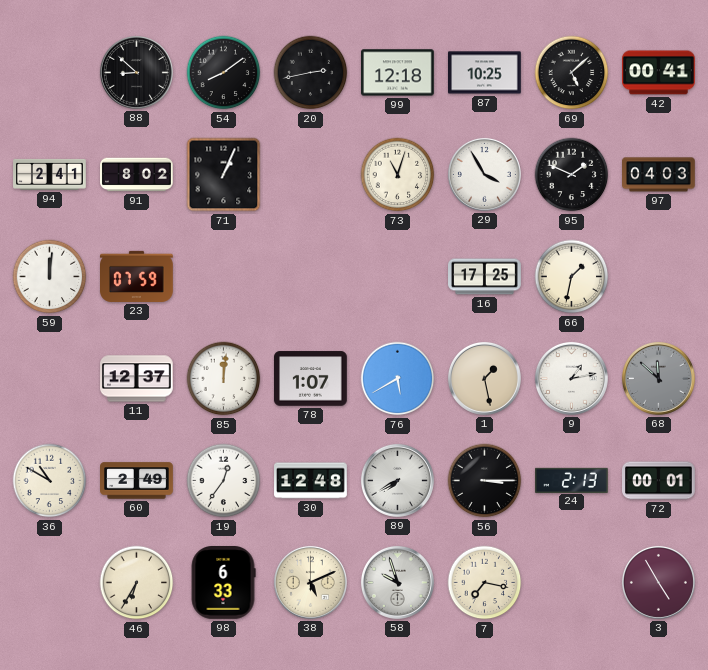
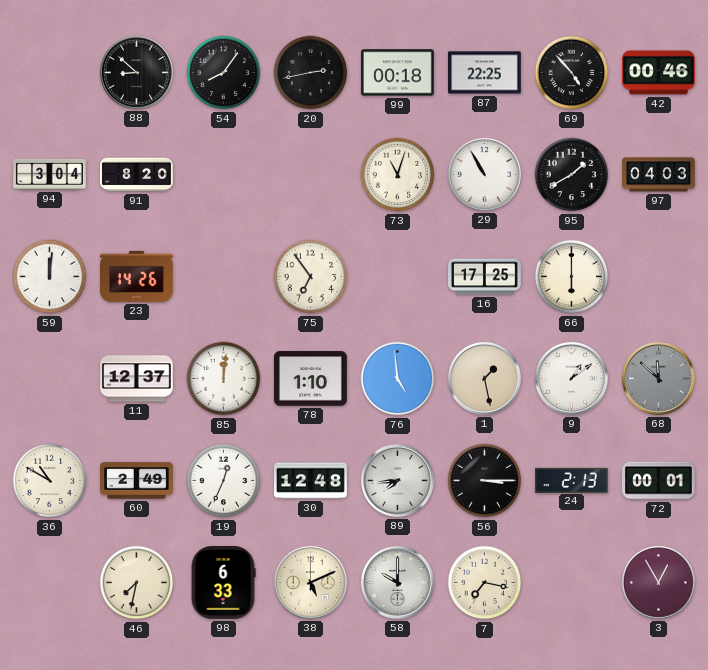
54: 8:09 -> 8:06 (224, 73)
99: 12:18 -> 00:18 (398, 73)
87: 10:25 -> 22:25 (485, 73)
69: 5:08 -> 4:53 (572, 73)
42: 00:41 -> 00:46 (659, 73)
94: 2:41 -> 3:04 (50, 174)
91: 8:02 -> 8:20 (137, 175)
71: 1:04 -> none (224, 175)
29: 3:55 -> 10:55 (484, 174)
95: 1:49 -> 1:40 (572, 175)
23: 07:59 -> 14:26 (137, 276)
75: none -> 6:54 (311, 277)
66: 1:32 -> 6:00 (572, 277)
78: 1:07 -> 1:10 (311, 379)
76: 5:40 -> 4:59 (398, 379)
9: 1:13 -> 1:09 (571, 378)
19: 12:36 -> 12:34 (224, 481)
89: 7:40 -> 7:44 (397, 480)
46: 6:35 -> 7:32 (137, 583)
58: 9:57 -> 10:00 (397, 582)
3: 4:55 -> 12:55 (658, 582)
